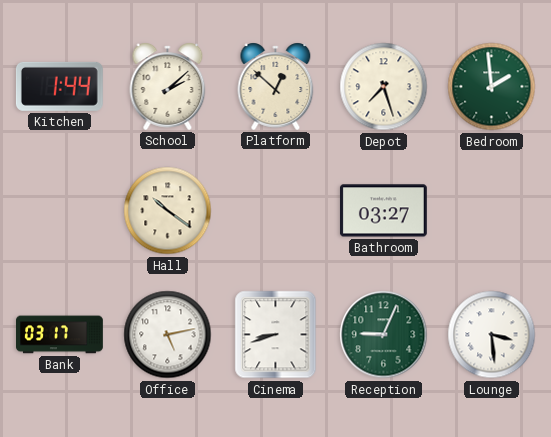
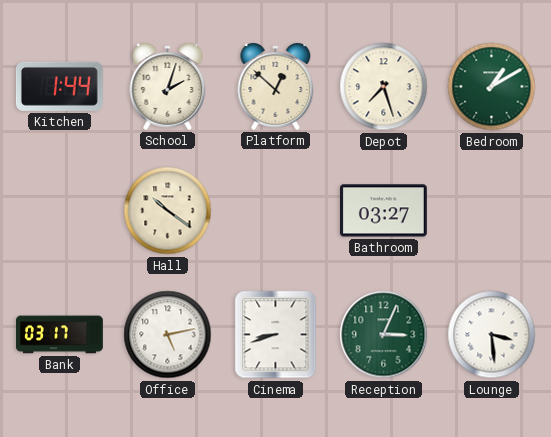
School: 2:08 -> 2:03 (168, 86)
Bedroom: 1:59 -> 1:10 (492, 87)
Reception: 9:04 -> 3:04 (384, 335)
